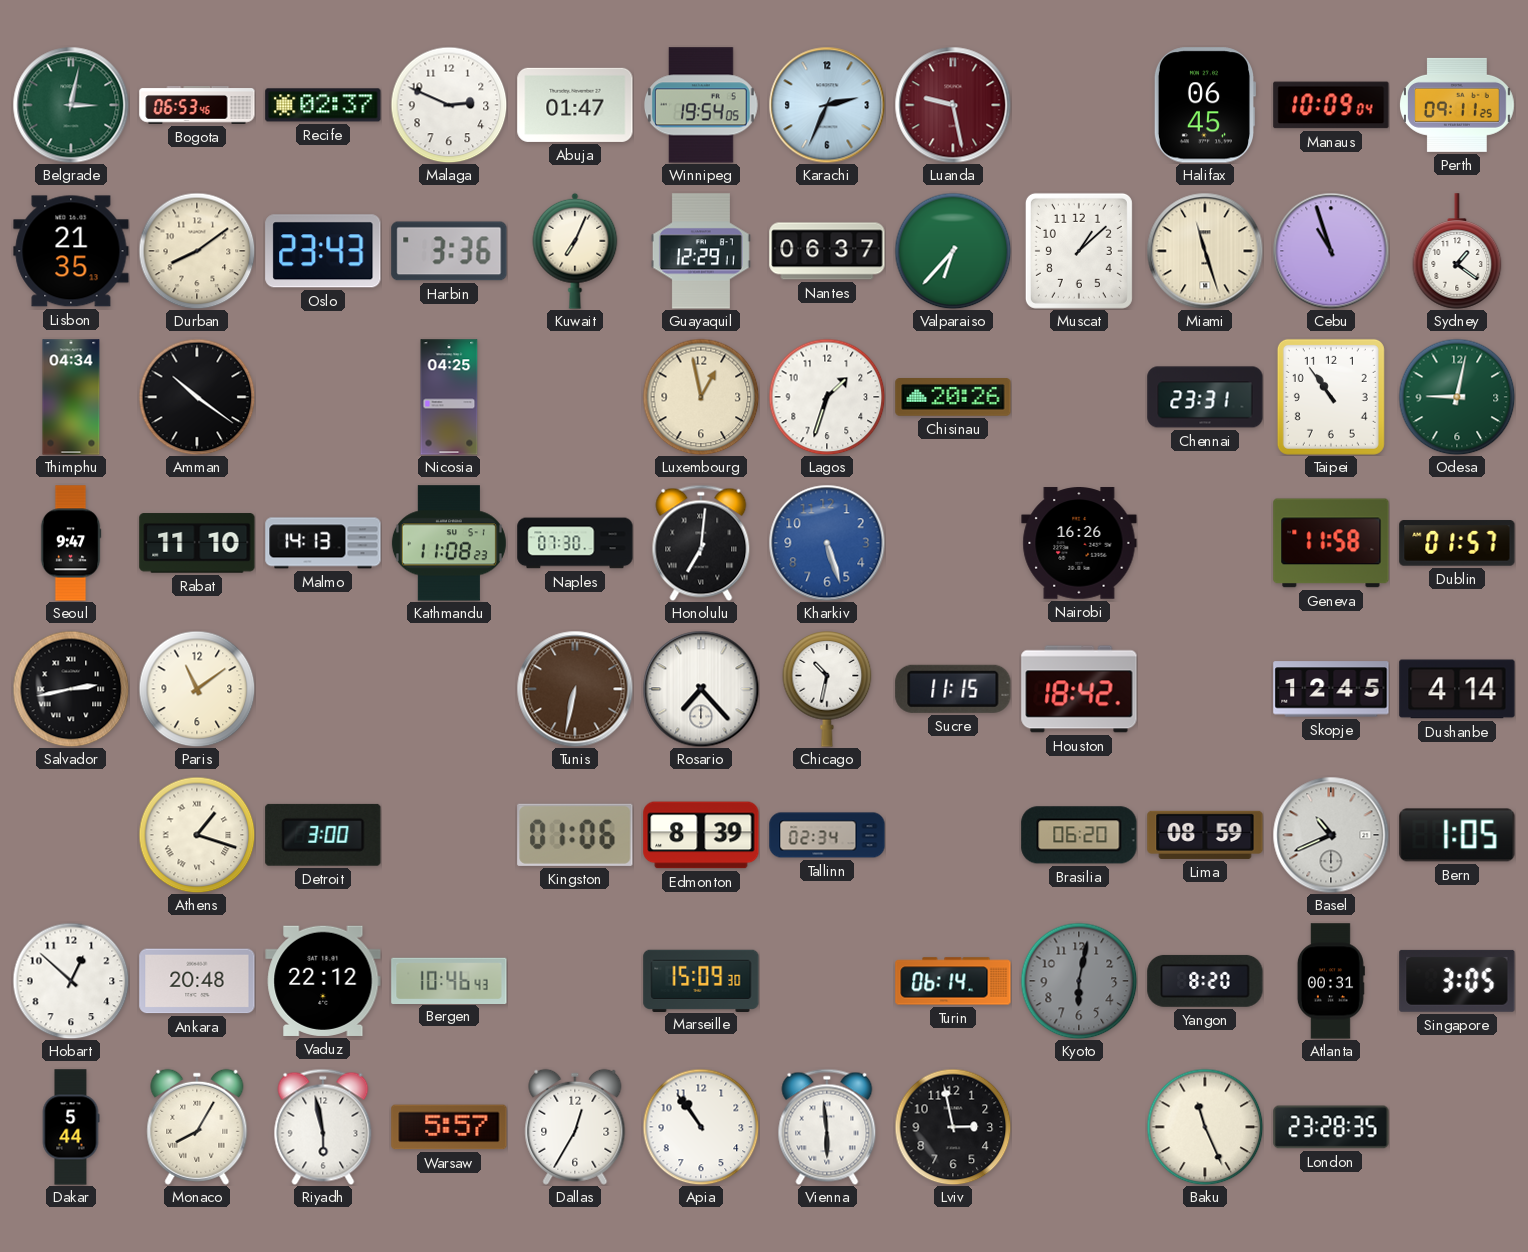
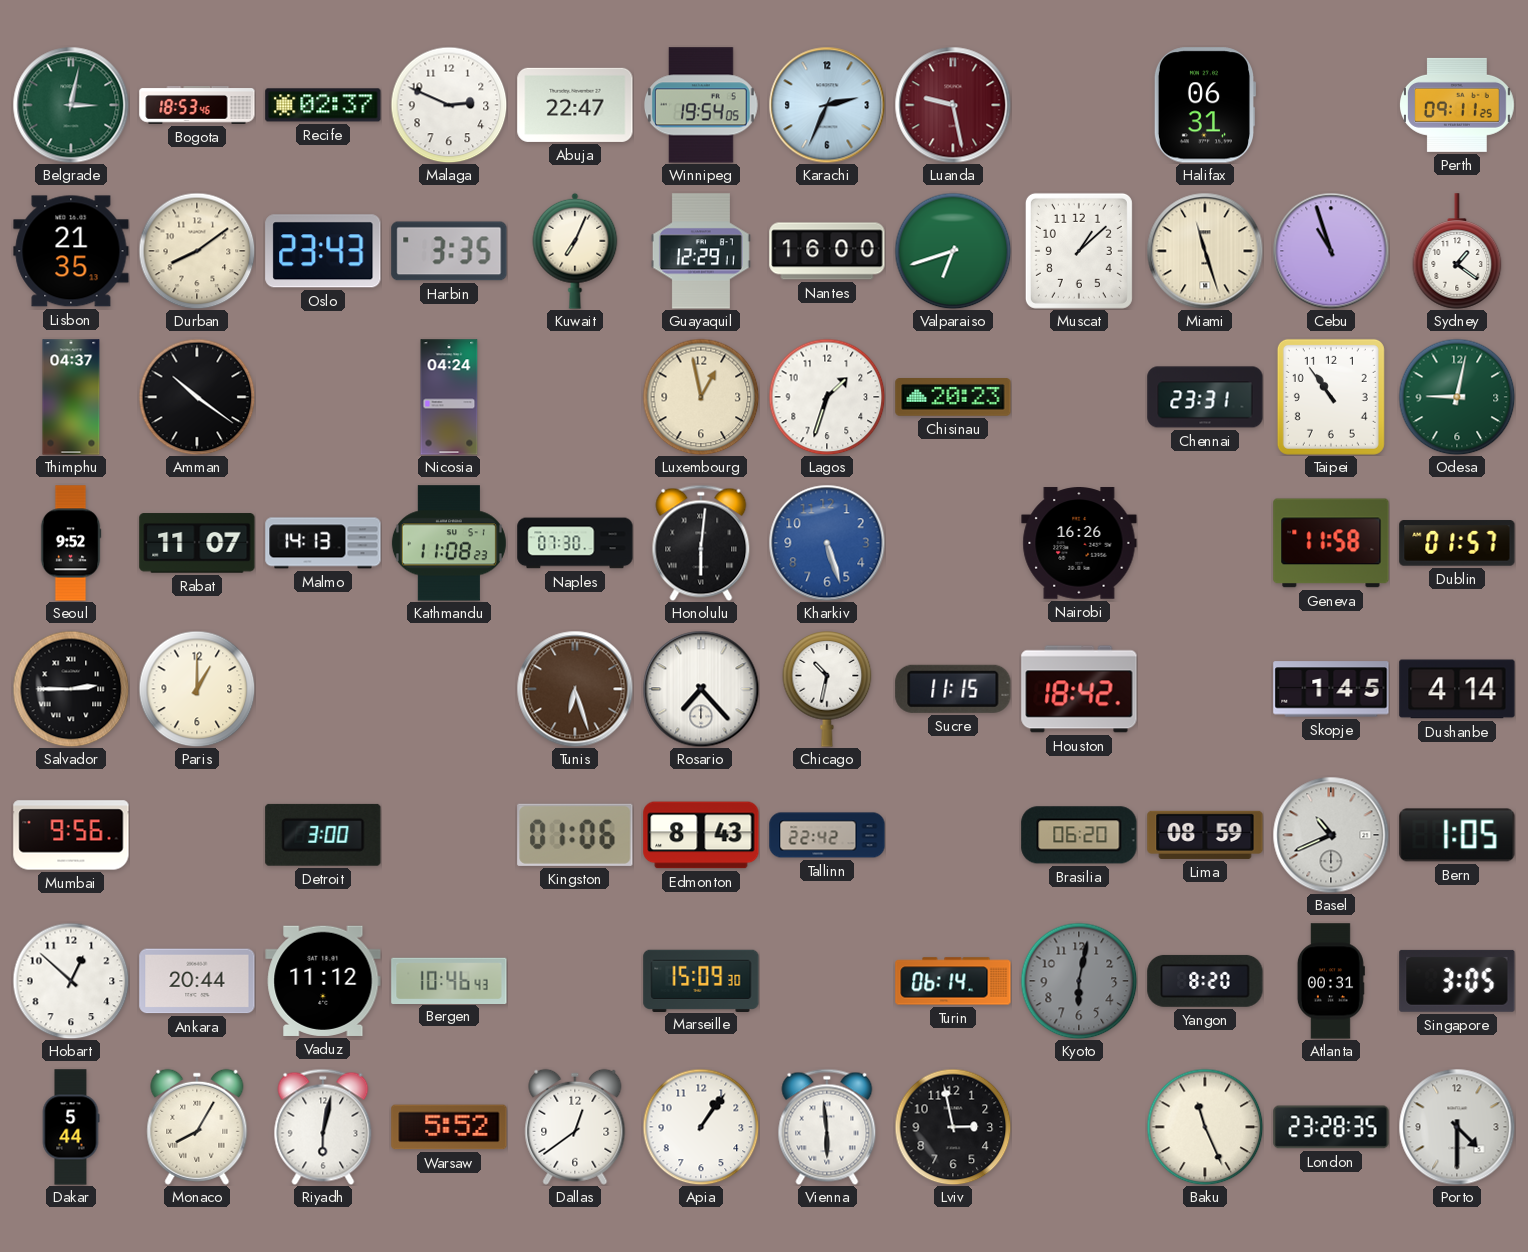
Bogota: 06:53 -> 18:53 (197, 105)
Abuja: 01:47 -> 22:47 (575, 105)
Halifax: 06:45 -> 06:31 (1204, 105)
Manaus: 10:09 -> none (1331, 105)
Harbin: 3:36 -> 3:35 (449, 251)
Nantes: 06:37 -> 16:00 (827, 251)
Valparaiso: 6:37 -> 6:42 (953, 251)
Thimphu: 04:34 -> 04:37 (71, 397)
Nicosia: 04:25 -> 04:24 (449, 397)
Chisinau: 20:26 -> 20:23 (953, 398)
Seoul: 9:47 -> 9:52 (71, 543)
Rabat: 11:10 -> 11:07 (197, 543)
Honolulu: 7:01 -> 6:01 (701, 543)
Salvador: 2:43 -> 2:45 (71, 689)
Paris: 11:09 -> 1:00 (197, 689)
Tunis: 6:32 -> 6:27 (575, 689)
Skopje: 12:45 -> 1:45 (1331, 689)
Mumbai: none -> 9:56 (71, 835)
Athens: 1:18 -> none (197, 835)
Edmonton: 8:39 -> 8:43 (701, 835)
Tallinn: 02:34 -> 22:42 (827, 835)
Ankara: 20:48 -> 20:44 (197, 981)
Vaduz: 22:12 -> 11:12 (323, 981)
Riyadh: 5:58 -> 6:02 (323, 1127)
Warsaw: 5:57 -> 5:52 (449, 1127)
Dallas: 12:35 -> 12:39 (575, 1127)
Apia: 10:54 -> 1:06 (701, 1127)
Porto: none -> 4:30 (1457, 1127)
